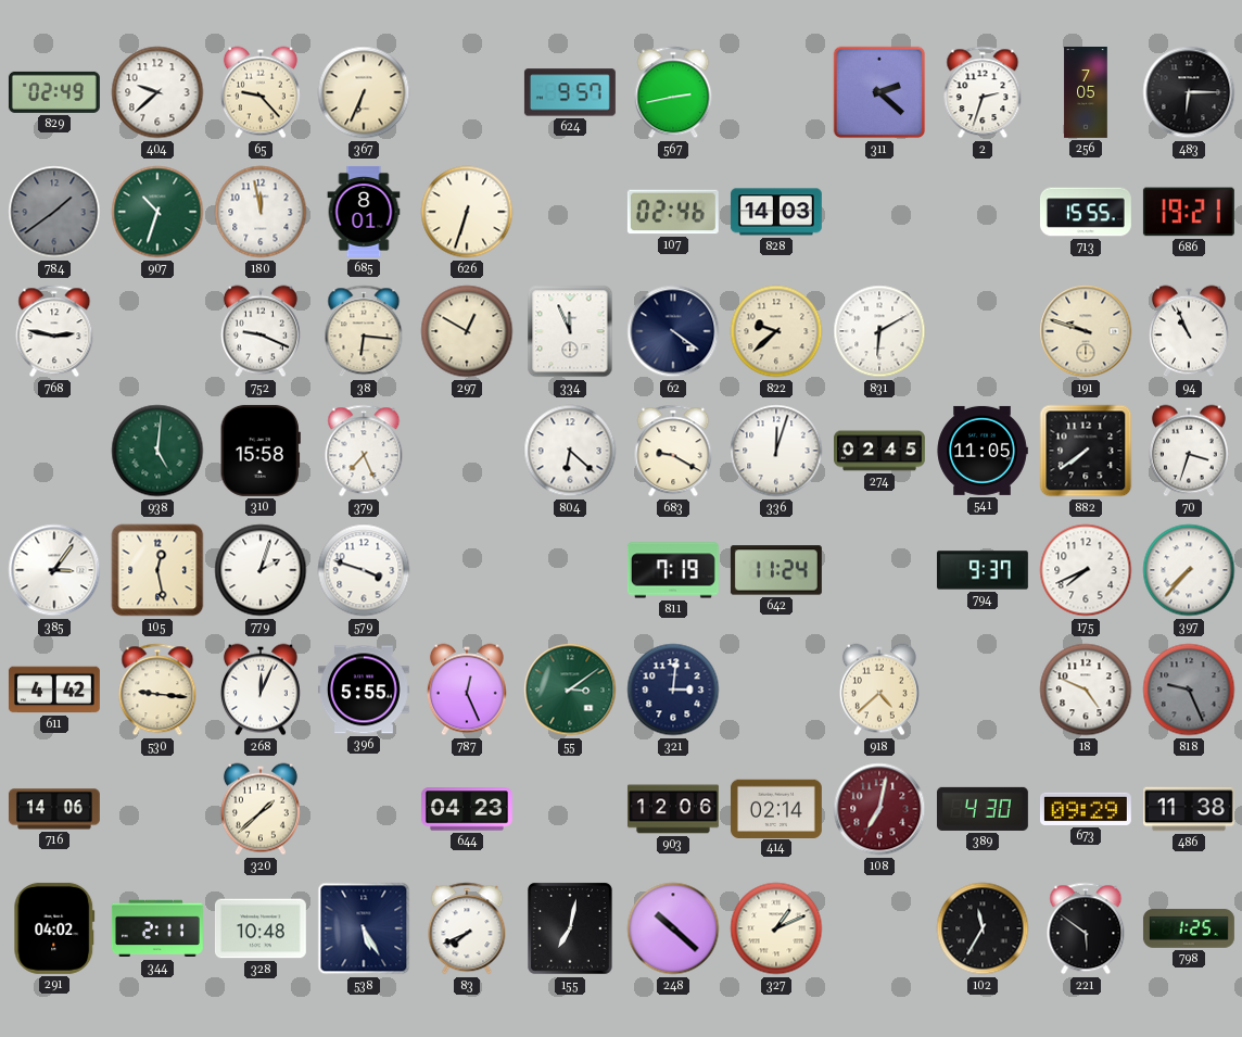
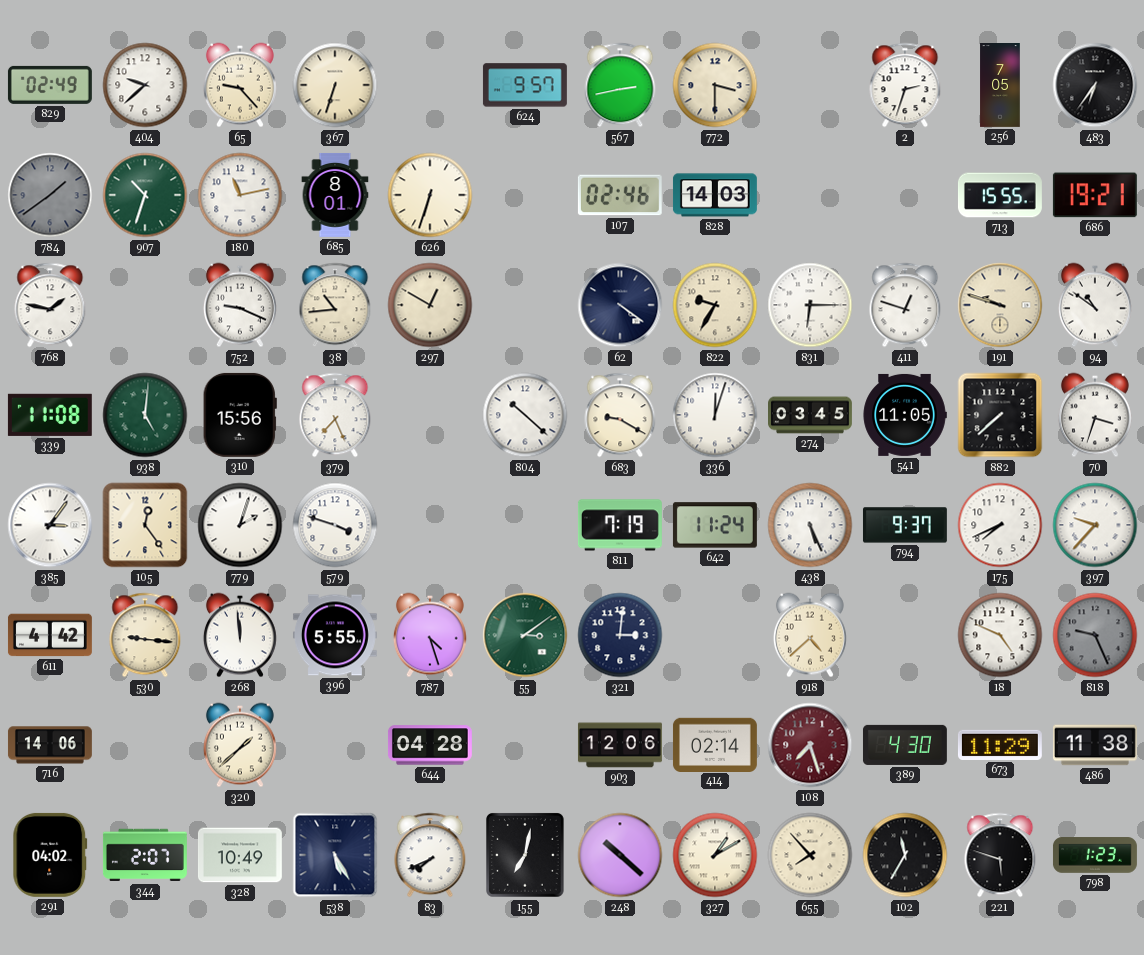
367: 6:34 -> 6:33 (335, 85)
772: none -> 3:30 (715, 85)
311: 2:22 -> none (879, 92)
483: 6:15 -> 6:36 (1095, 85)
180: 11:58 -> 11:13 (240, 195)
768: 2:47 -> 1:47 (50, 305)
38: 6:16 -> 10:44 (335, 305)
334: 11:56 -> none (570, 331)
822: 9:38 -> 9:35 (715, 305)
831: 6:10 -> 6:15 (810, 305)
411: none -> 12:48 (905, 305)
94: 10:56 -> 10:51 (1095, 305)
339: none -> 11:08 (50, 415)
310: 15:58 -> 15:56 (240, 415)
804: 6:22 -> 10:22 (525, 415)
274: 02:45 -> 03:45 (811, 415)
882: 7:39 -> 7:38 (1000, 415)
105: 12:28 -> 12:24 (145, 525)
438: none -> 5:26 (810, 525)
397: 7:37 -> 9:37 (1095, 525)
268: 12:04 -> 11:59 (240, 635)
787: 12:26 -> 4:27 (430, 635)
644: 04:23 -> 04:28 (430, 745)
108: 7:02 -> 7:27 (810, 745)
673: 09:29 -> 11:29 (1000, 745)
344: 2:11 -> 2:07 (145, 855)
328: 10:48 -> 10:49 (240, 855)
327: 1:11 -> 1:10 (715, 855)
655: none -> 7:53 (810, 855)
221: 5:51 -> 5:48 (1000, 855)
798: 1:25 -> 1:23 (1095, 855)
